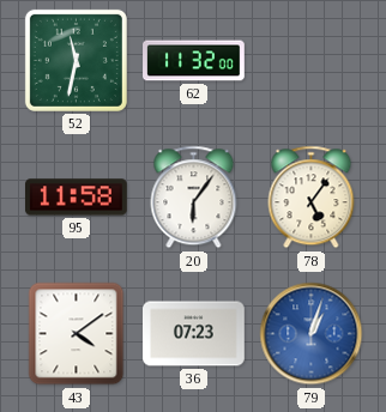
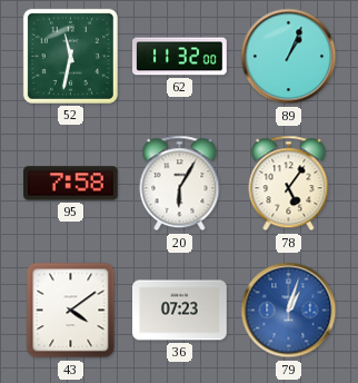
89: none -> 1:04 (289, 57)
95: 11:58 -> 7:58 (71, 184)
20: 6:06 -> 6:05 (180, 184)
